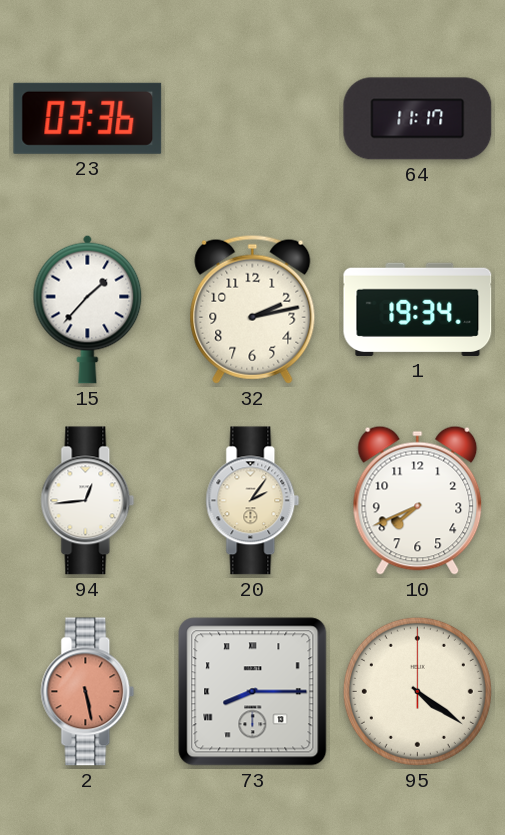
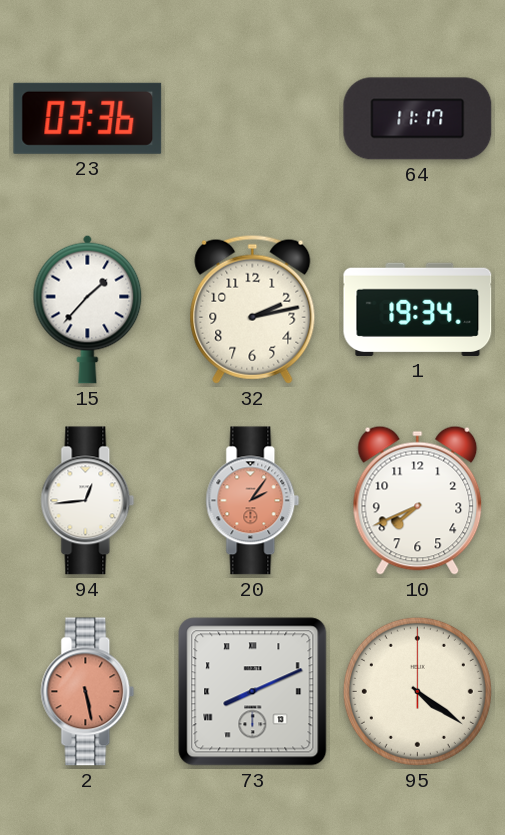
20 dial: cream -> salmon (253, 501)
73: 8:15 -> 8:11 (253, 692)
